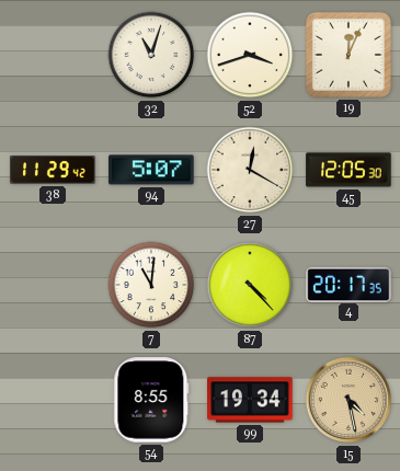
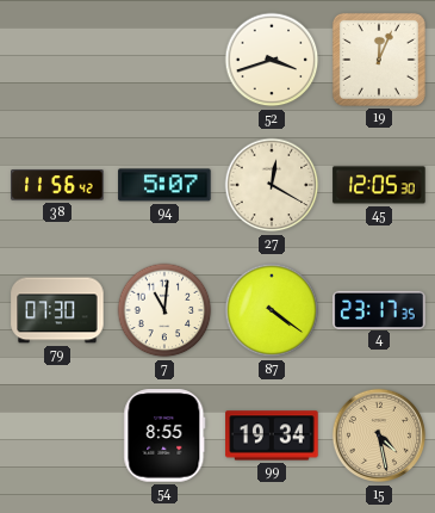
32: 11:03 -> none (151, 55)
38: 11:29 -> 11:56 (57, 185)
79: none -> 07:30 (57, 310)
87: 4:23 -> 4:21 (272, 310)
4: 20:17 -> 23:17 (379, 309)
